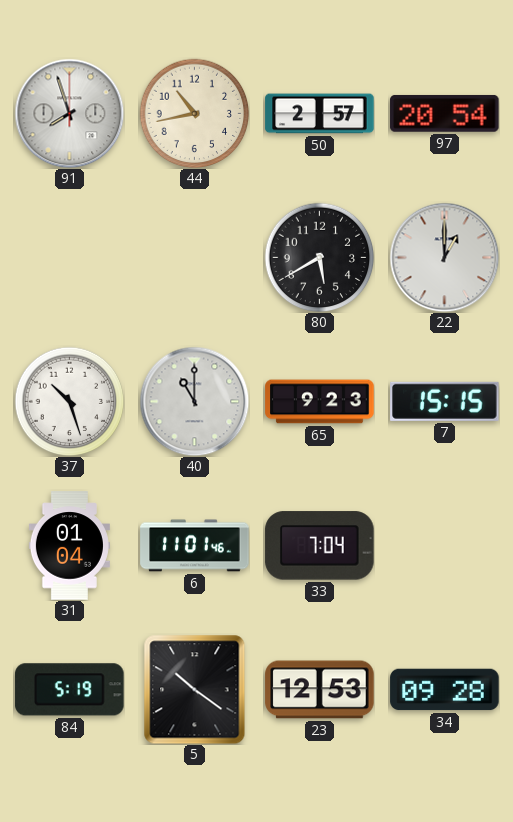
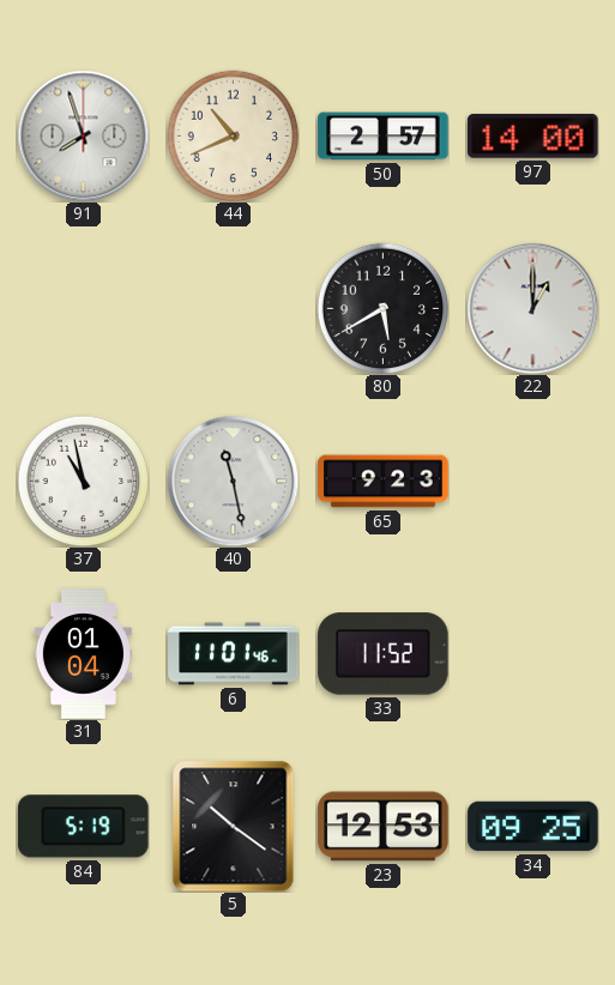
44: 10:43 -> 10:41 (233, 135)
97: 20:54 -> 14:00 (533, 137)
37: 10:27 -> 10:58 (83, 481)
40: 11:00 -> 11:28 (233, 481)
7: 15:15 -> none (445, 401)
33: 7:04 -> 11:52 (384, 654)
34: 09:28 -> 09:25 (533, 827)
